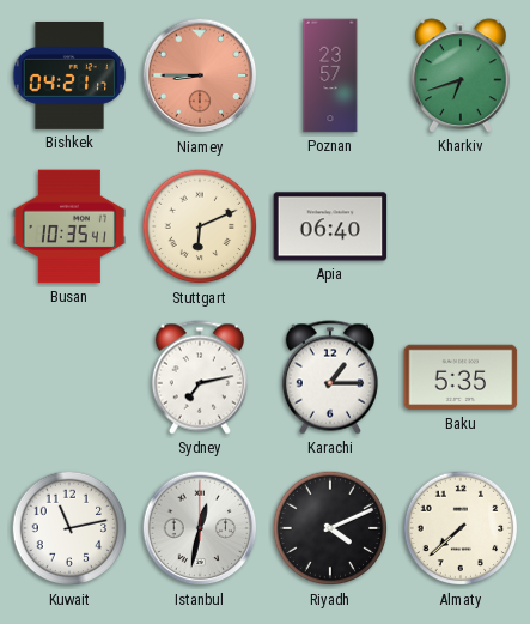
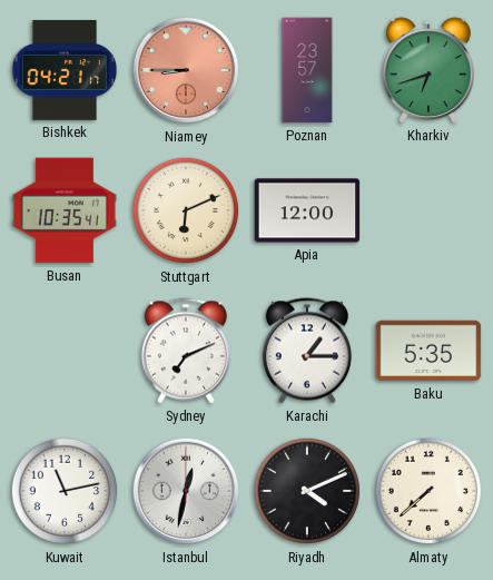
Apia: 06:40 -> 12:00 (307, 210)
Sydney: 7:13 -> 7:11 (186, 351)
